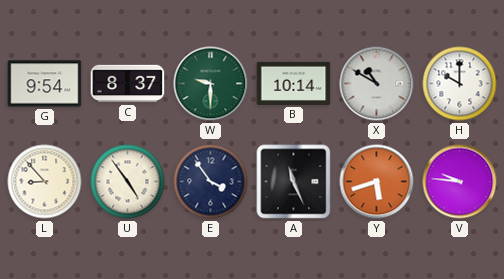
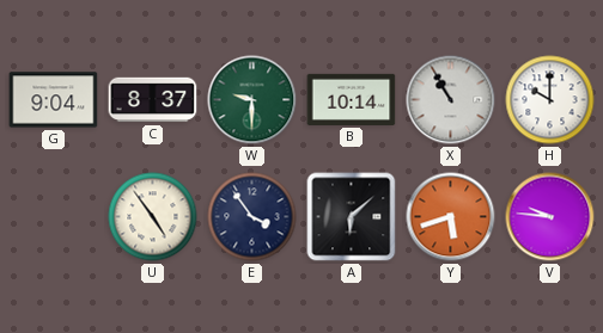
G: 9:54 -> 9:04 (54, 100)
X: 10:50 -> 10:55 (451, 100)
L: 8:53 -> none (45, 182)
A: 11:26 -> 6:08 (352, 217)
